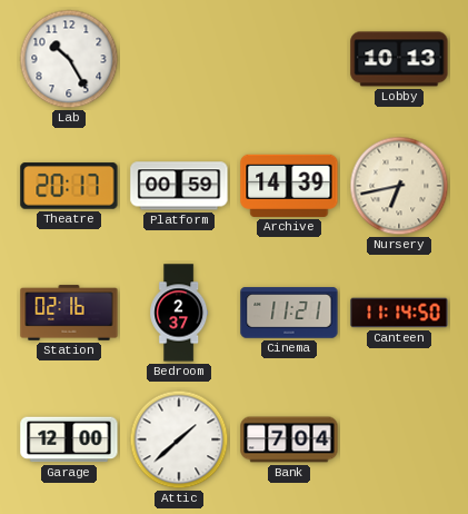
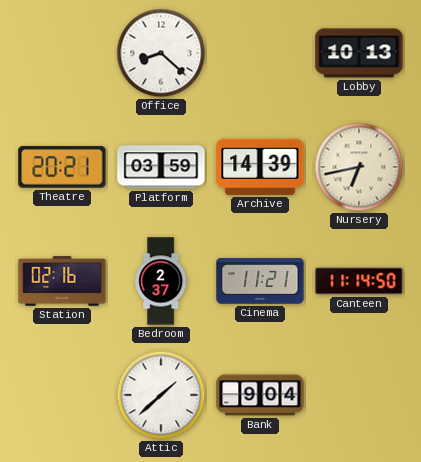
Lab: 10:25 -> none (69, 59)
Office: none -> 8:22 (161, 53)
Theatre: 20:17 -> 20:21 (62, 167)
Platform: 00:59 -> 03:59 (161, 167)
Garage: 12:00 -> none (69, 439)
Bank: 7:04 -> 9:04 (260, 395)
